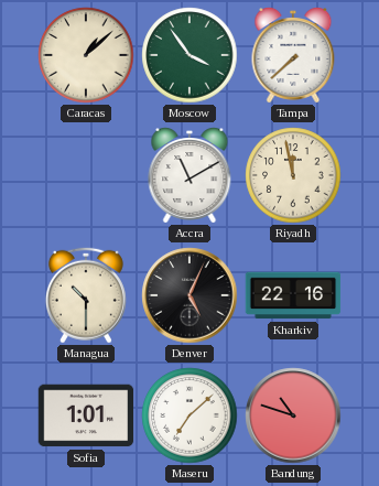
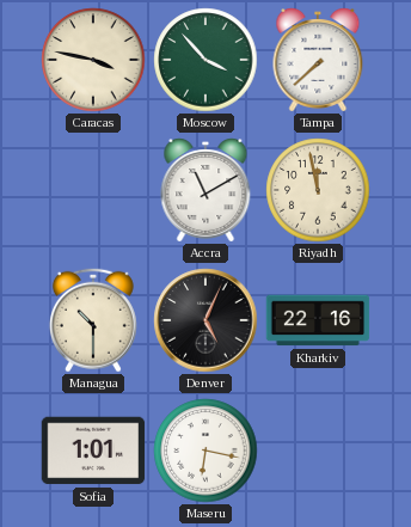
Caracas: 1:08 -> 3:47 (93, 60)
Moscow: 3:54 -> 3:53 (205, 60)
Maseru: 7:08 -> 6:17 (205, 451)
Bandung: 10:48 -> none (293, 415)
